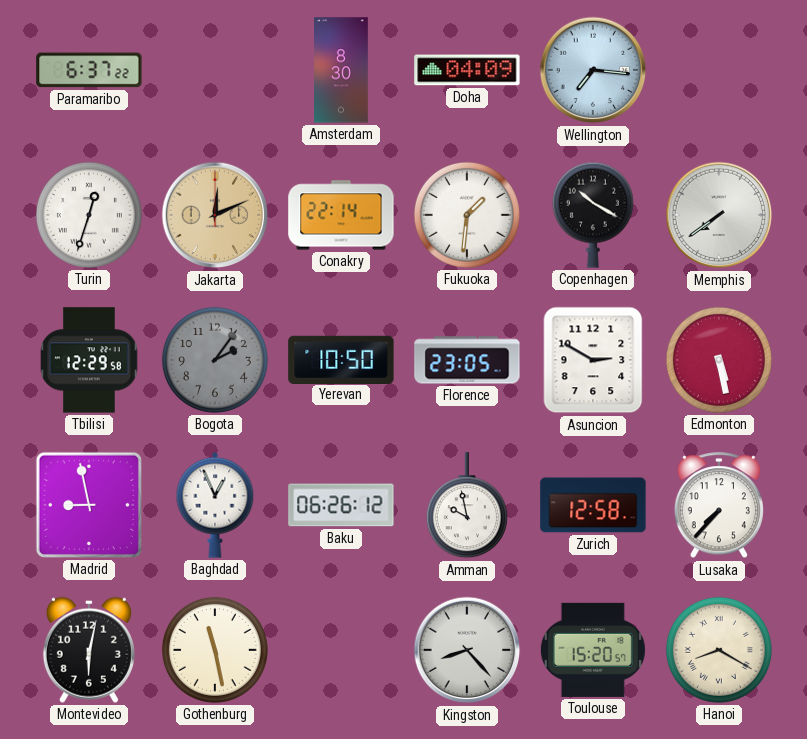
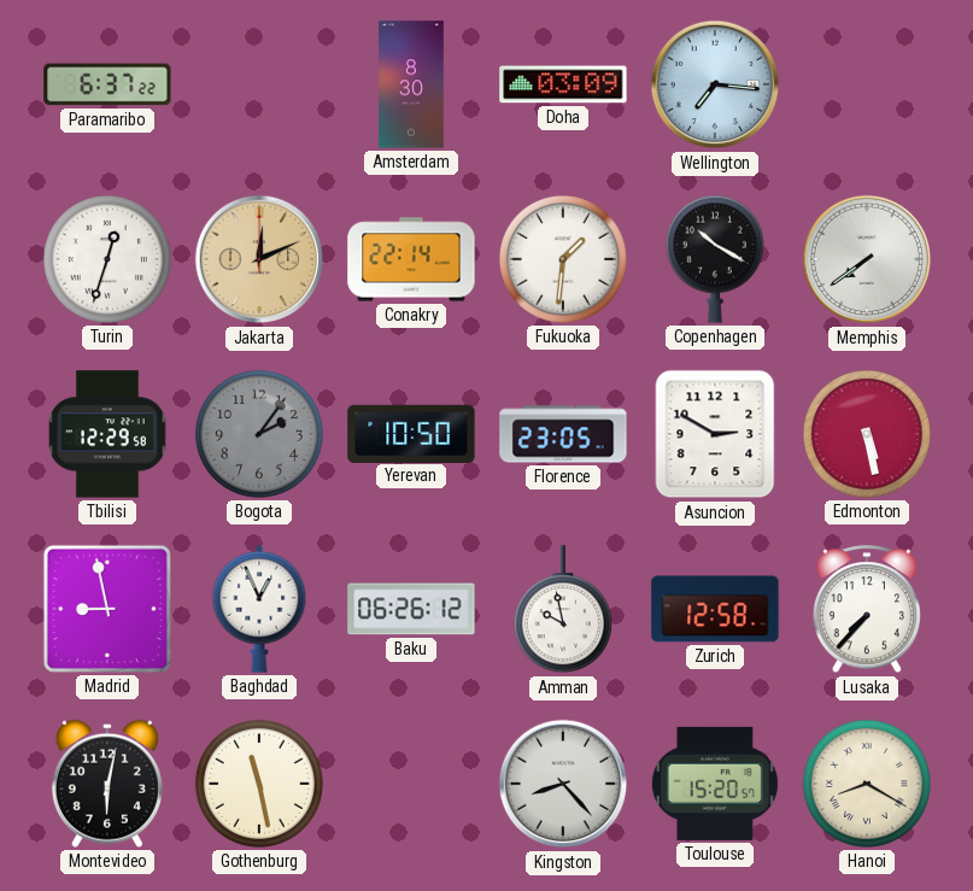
Doha: 04:09 -> 03:09 (563, 84)
